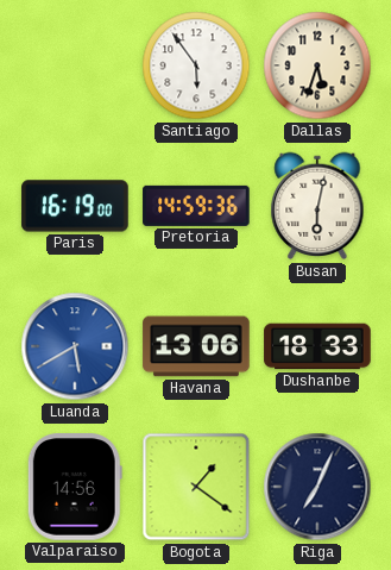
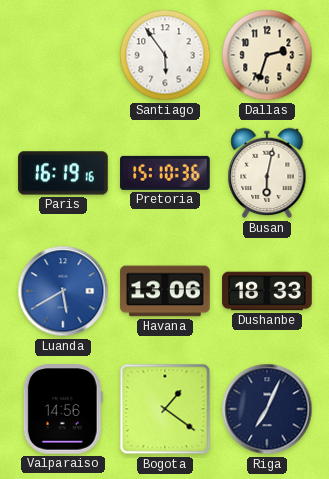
Dallas: 5:33 -> 2:33 (267, 55)
Paris: 16:19:00 -> 16:19:16 (63, 173)
Pretoria: 14:59 -> 15:10 (165, 173)
